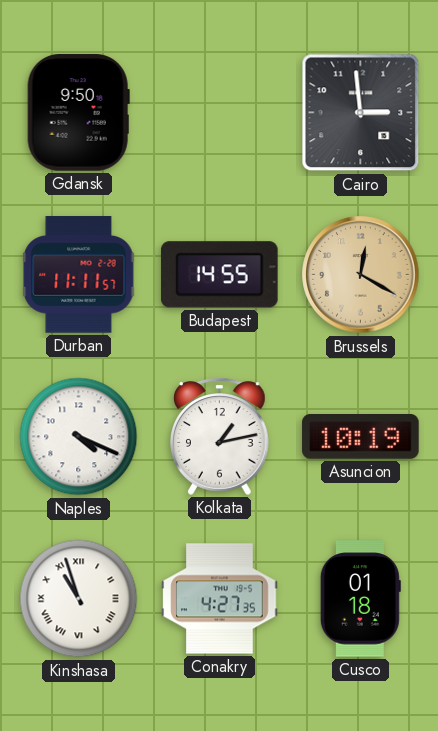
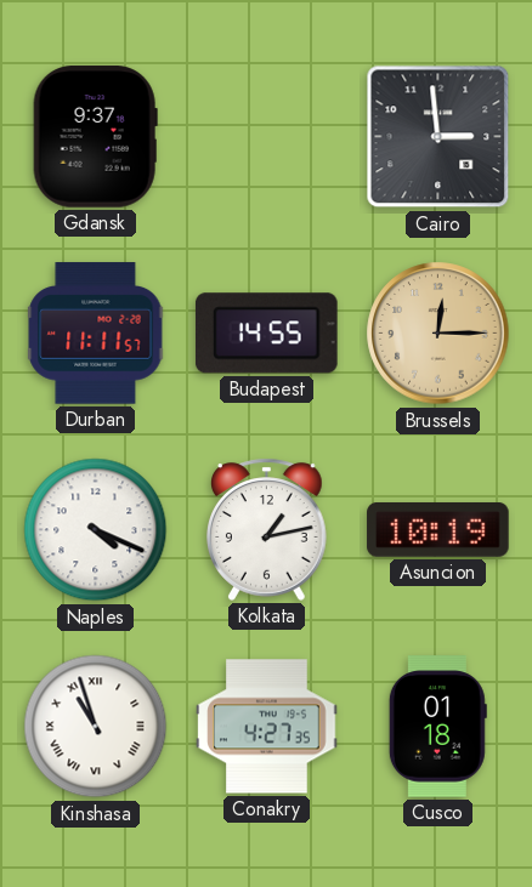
Gdansk: 9:50 -> 9:37 (95, 137)
Brussels: 12:20 -> 12:15 (438, 334)
